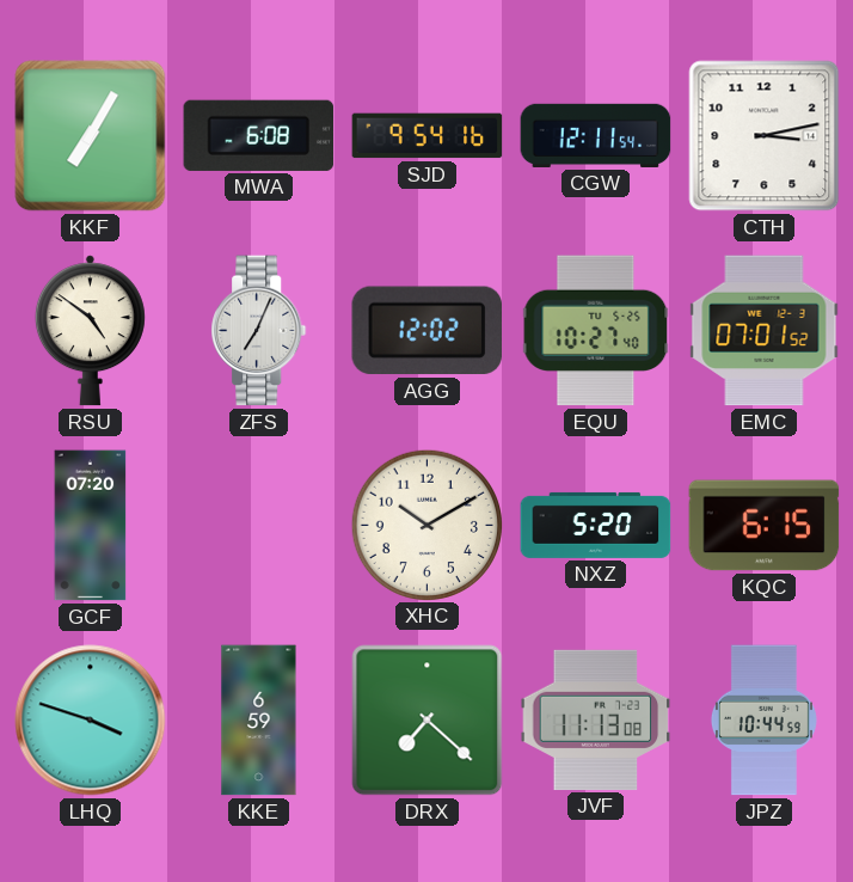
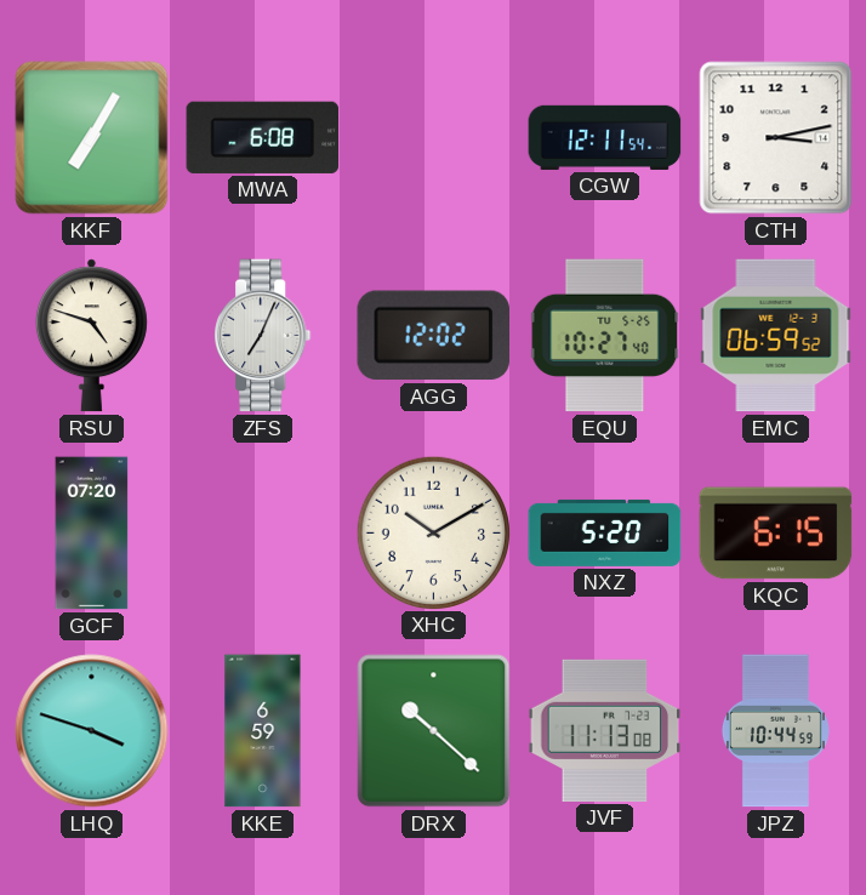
SJD: 9:54 -> none (428, 136)
RSU: 4:51 -> 4:48 (91, 336)
EMC: 07:01 -> 06:59 (776, 336)
DRX: 7:22 -> 10:22 (434, 731)
